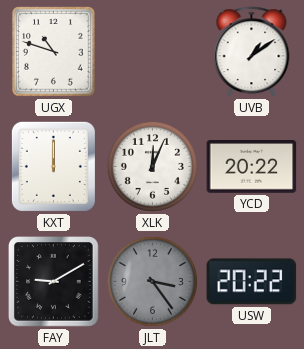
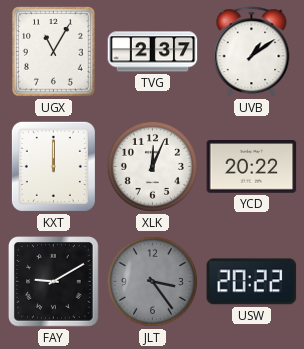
UGX: 10:48 -> 11:05 (54, 52)
TVG: none -> 2:37 (153, 52)
